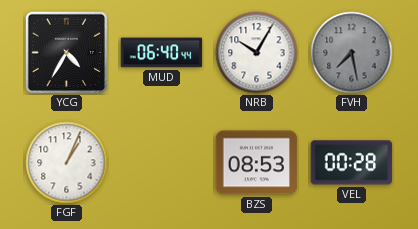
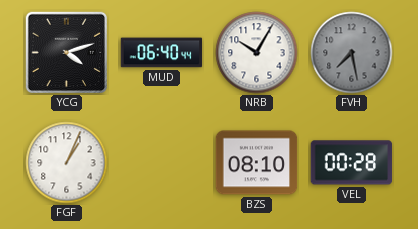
YCG: 4:35 -> 4:12 (66, 52)
BZS: 08:53 -> 08:10 (257, 163)
